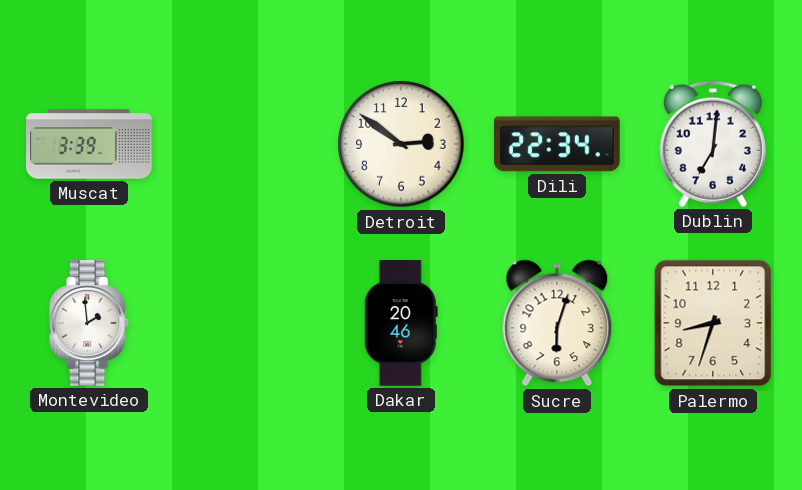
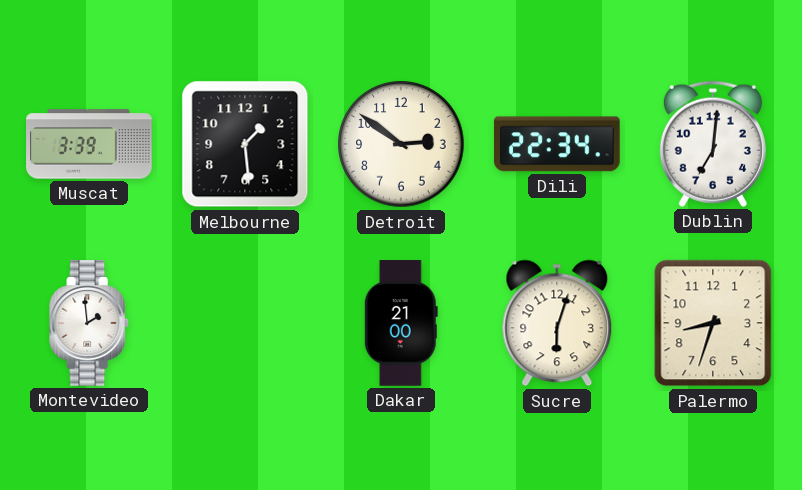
Melbourne: none -> 1:29 (245, 144)
Dakar: 20:46 -> 21:00 (401, 323)
